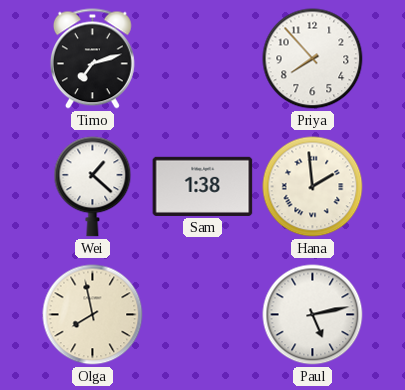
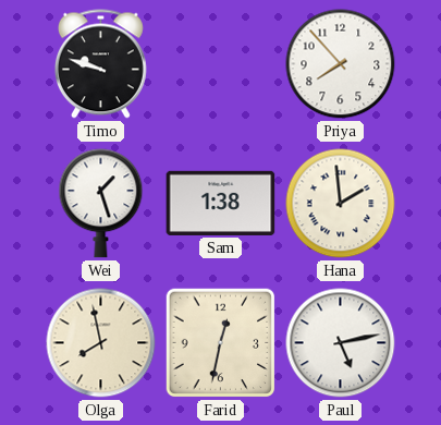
Timo: 7:12 -> 9:48 (100, 64)
Wei: 1:22 -> 1:27 (101, 204)
Farid: none -> 12:32 (221, 343)
